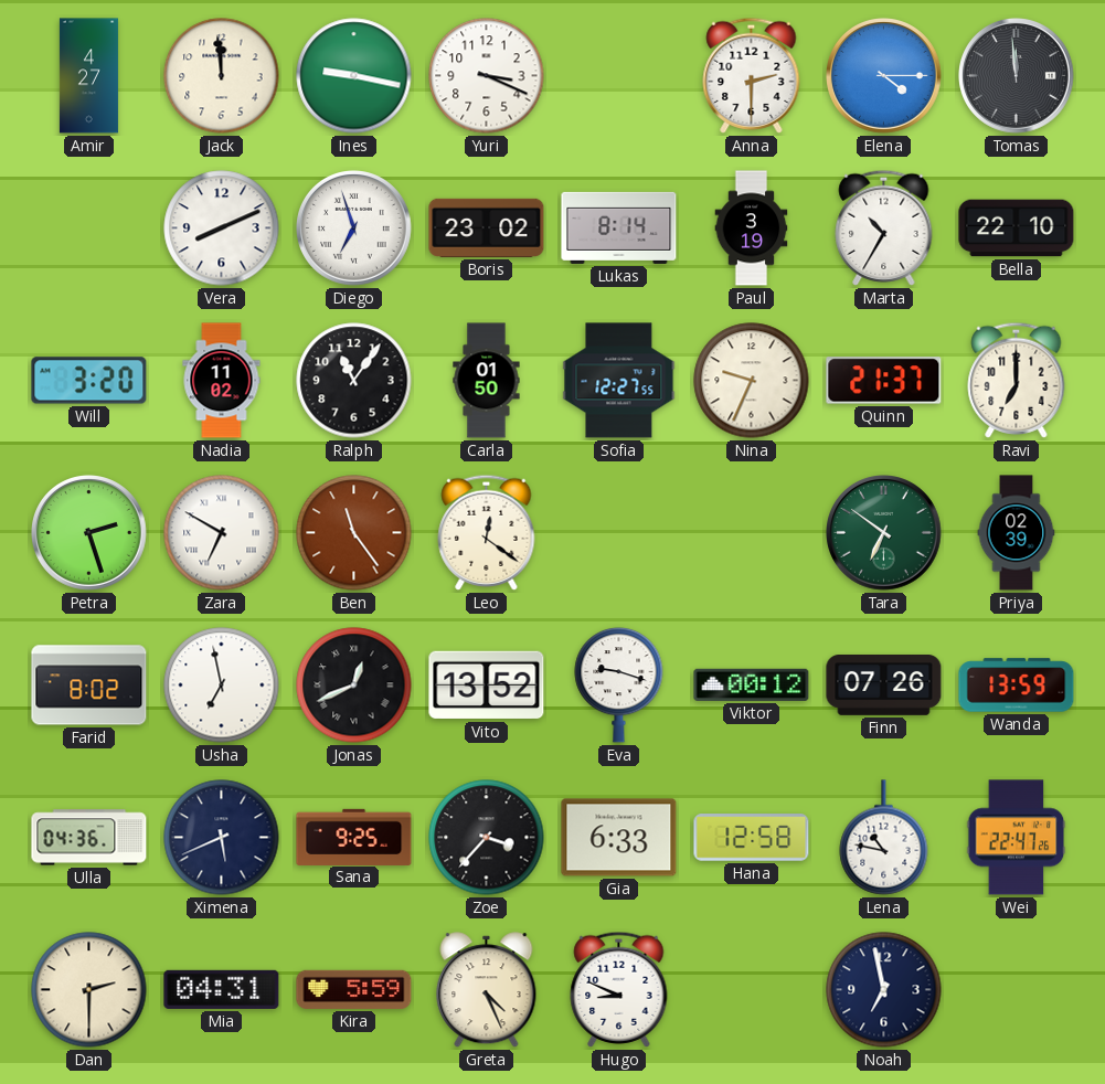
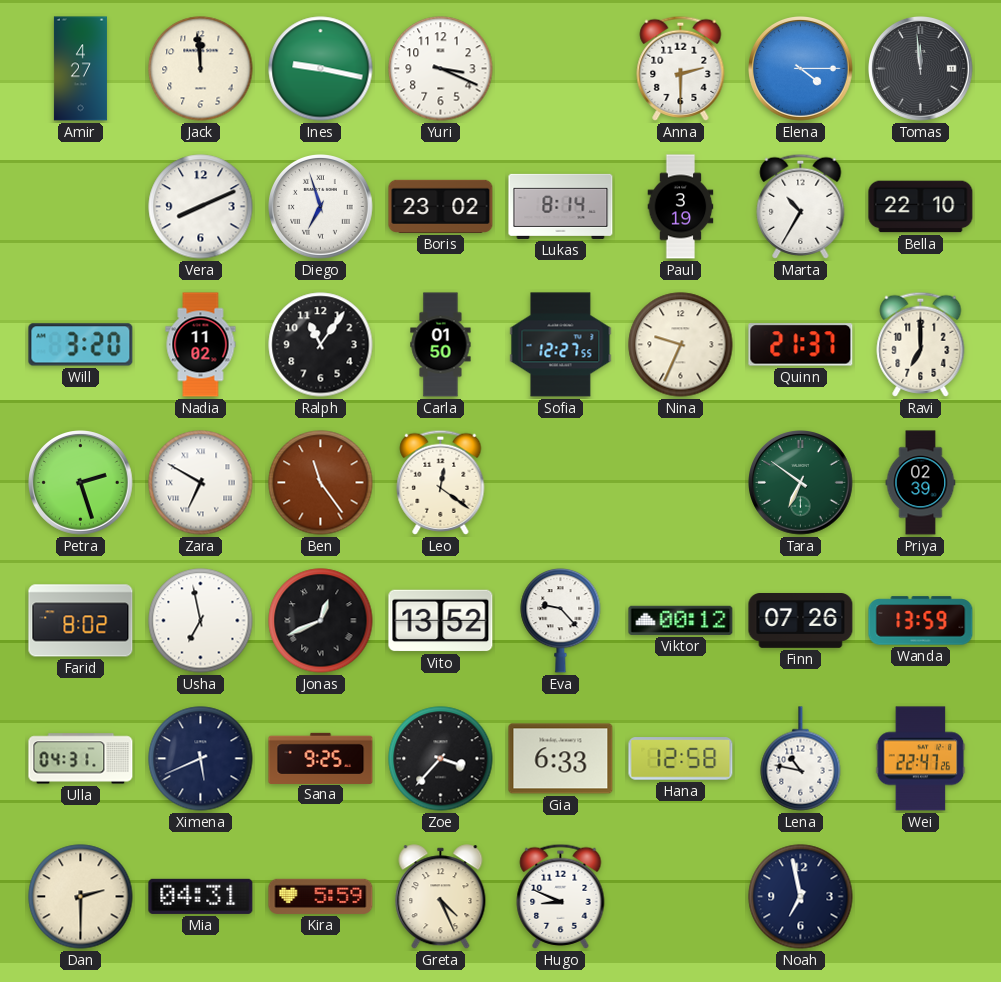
Eva: 9:18 -> 9:23 (561, 620)
Ulla: 04:36 -> 04:31 (81, 759)
